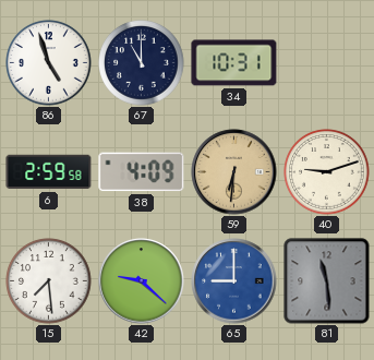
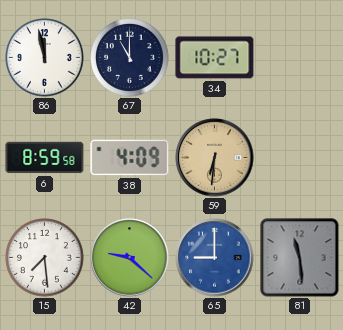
86: 4:57 -> 11:58 (45, 58)
34: 10:31 -> 10:27 (215, 58)
6: 2:59 -> 8:59 (45, 158)
40: 9:12 -> none (327, 172)
